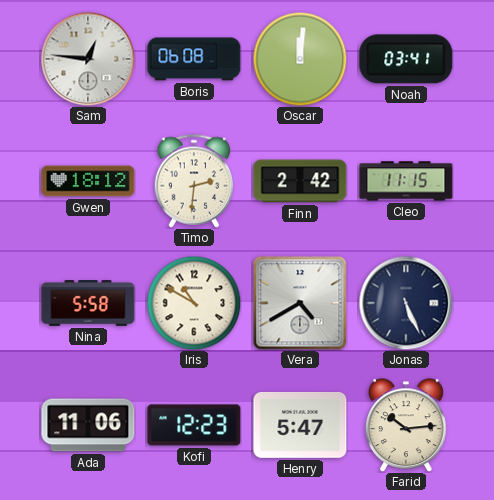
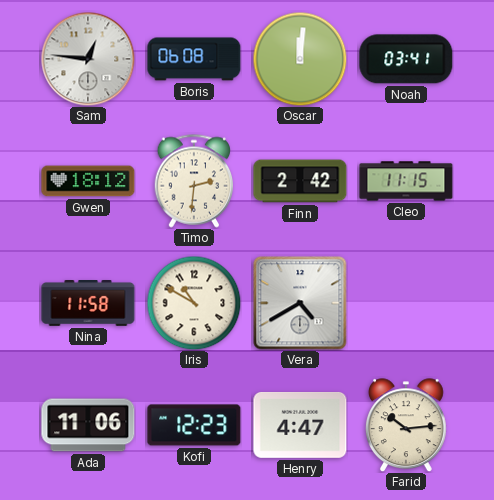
Nina: 5:58 -> 11:58 (88, 304)
Jonas: 5:26 -> none (406, 303)
Henry: 5:47 -> 4:47 (300, 425)
